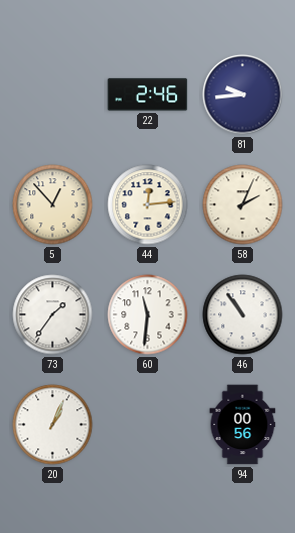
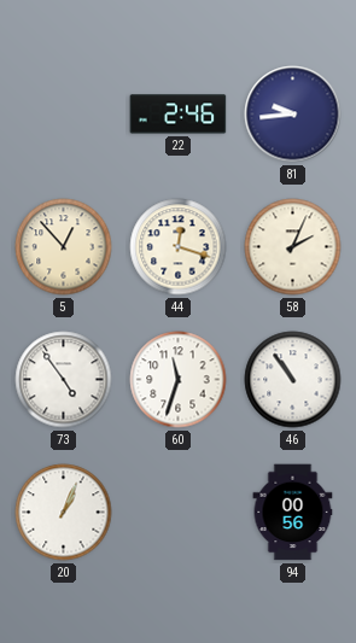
44: 12:14 -> 12:18 (179, 247)
73: 1:36 -> 4:54 (64, 380)
60: 11:31 -> 11:33 (179, 380)
